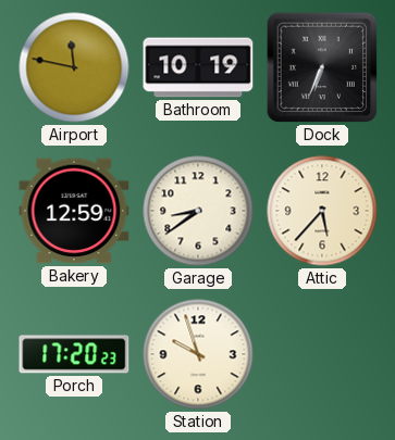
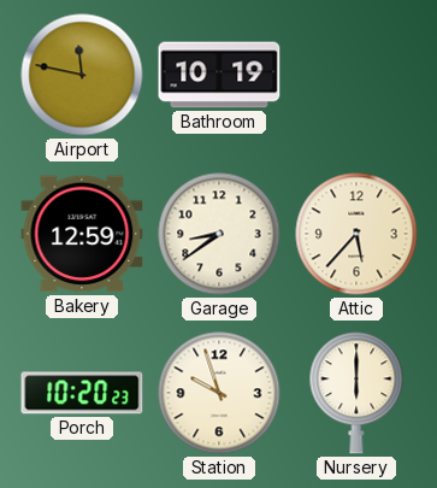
Dock: 6:34 -> none (322, 67)
Porch: 17:20 -> 10:20 (82, 393)
Nursery: none -> 6:00 (356, 393)
